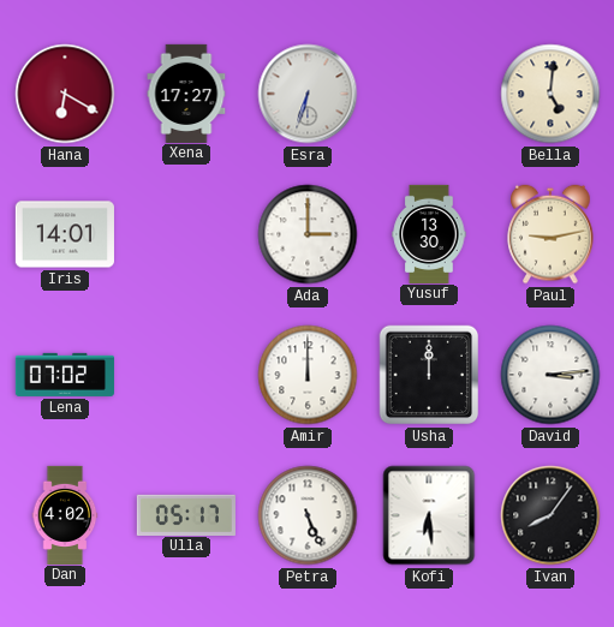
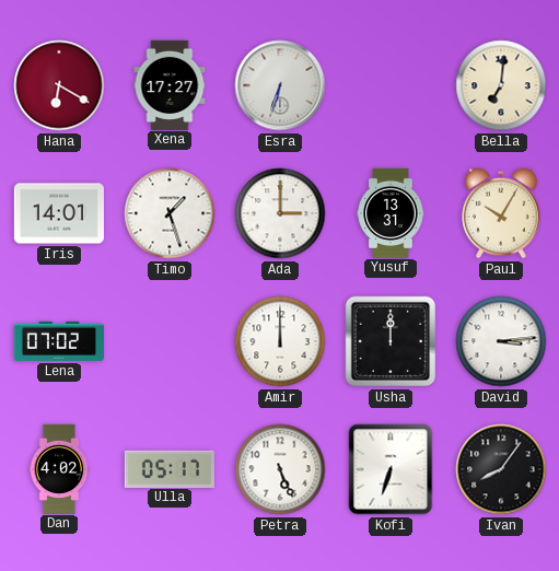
Bella: 5:01 -> 7:01 (501, 85)
Timo: none -> 1:27 (170, 213)
Yusuf: 13:30 -> 13:31 (391, 212)
Paul: 9:13 -> 10:05 (501, 213)
Kofi: 6:29 -> 6:33 (391, 469)
